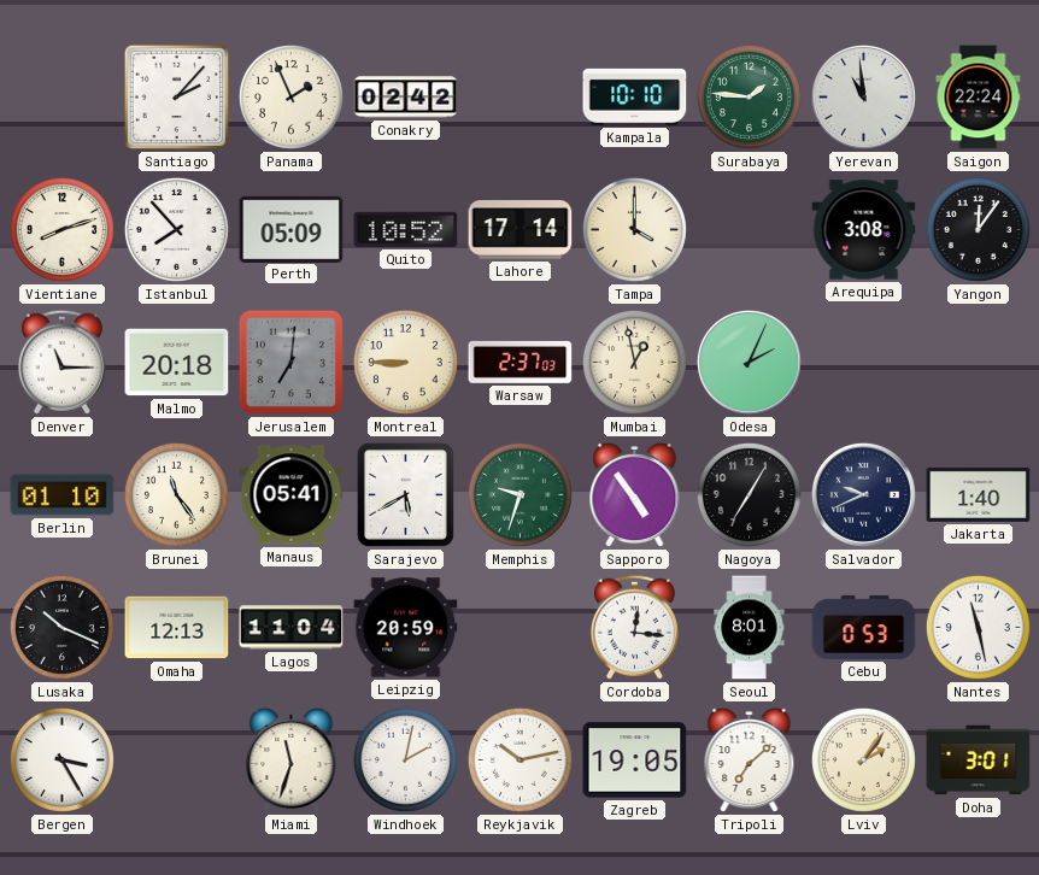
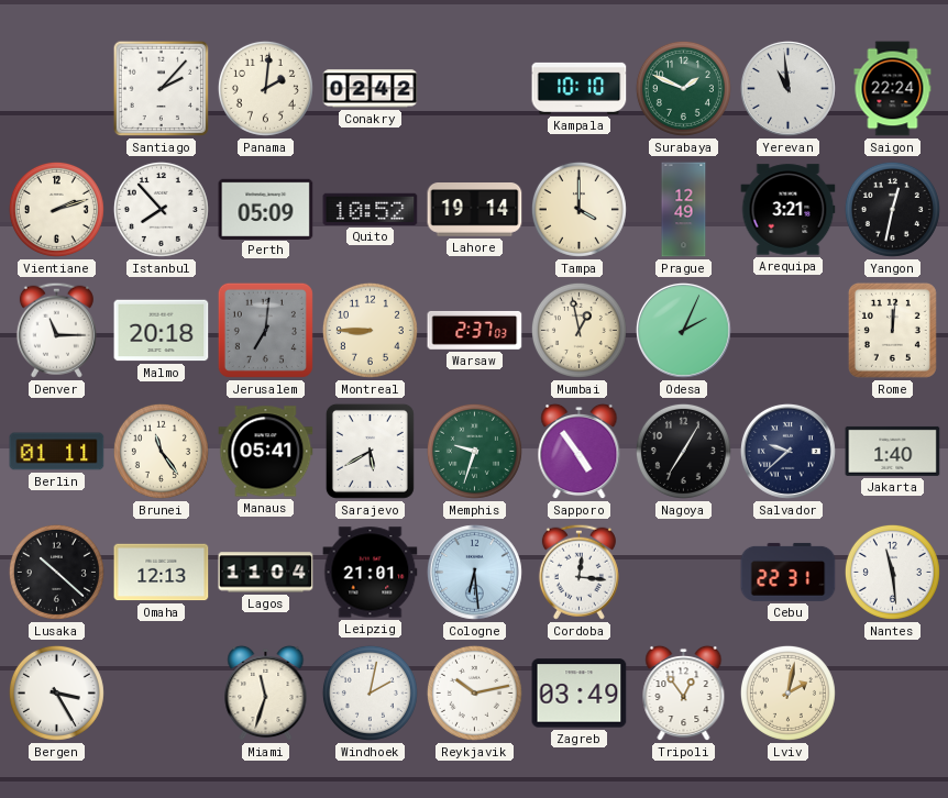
Panama: 1:56 -> 2:01 (265, 88)
Surabaya: 1:46 -> 1:49 (683, 88)
Vientiane: 8:12 -> 2:12 (56, 209)
Lahore: 17:14 -> 19:14 (475, 210)
Prague: none -> 12:49 (684, 210)
Arequipa: 3:08 -> 3:21 (789, 210)
Yangon: 12:06 -> 12:32 (892, 209)
Rome: none -> 12:01 (892, 330)
Berlin: 01:10 -> 01:11 (57, 452)
Salvador: 9:41 -> 9:38 (787, 451)
Lusaka: 10:19 -> 10:22 (56, 572)
Leipzig: 20:59 -> 21:01 (371, 573)
Cologne: none -> 6:29 (474, 572)
Seoul: 8:01 -> none (750, 628)
Cebu: 0:53 -> 22:31 (789, 572)
Nantes: 11:28 -> 11:29 (892, 572)
Zagreb: 19:05 -> 03:49 (580, 694)
Tripoli: 7:08 -> 12:54 (684, 694)
Lviv: 2:06 -> 2:02 (787, 692)
Doha: 3:01 -> none (979, 761)
